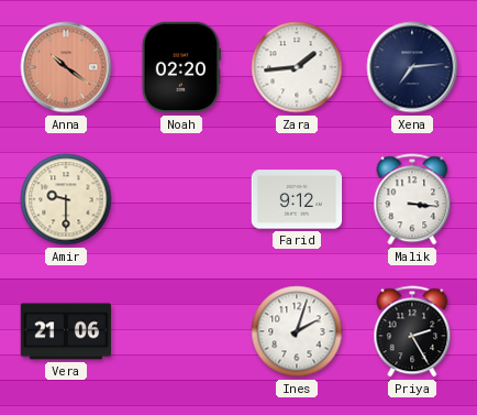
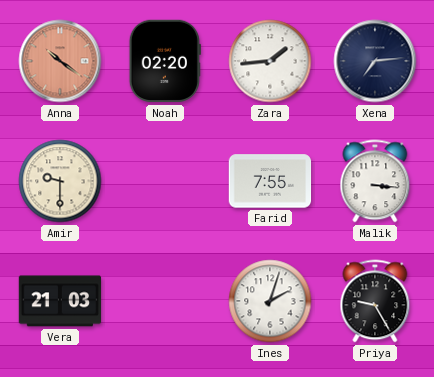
Farid: 9:12 -> 7:55 (270, 181)
Vera: 21:06 -> 21:03 (60, 301)
Priya: 2:25 -> 9:25 (375, 301)
